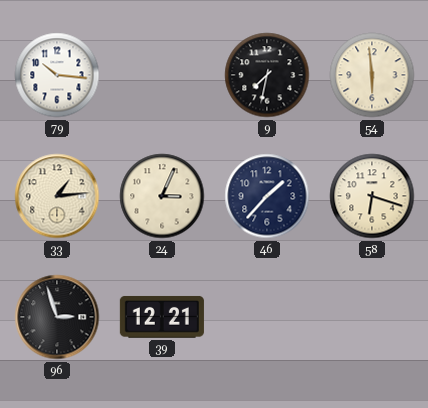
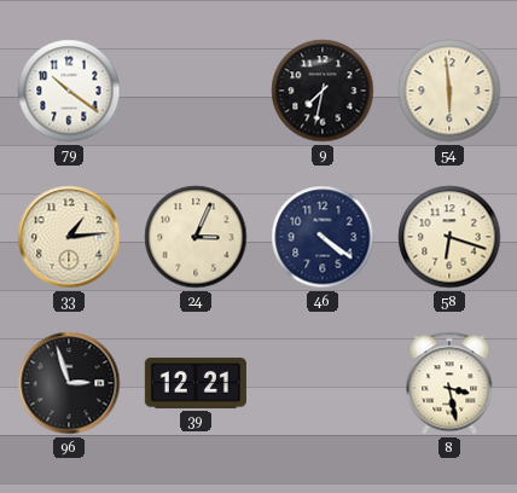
79: 10:16 -> 10:21 (69, 91)
46: 1:37 -> 4:21 (323, 237)
8: none -> 3:28 (449, 383)
